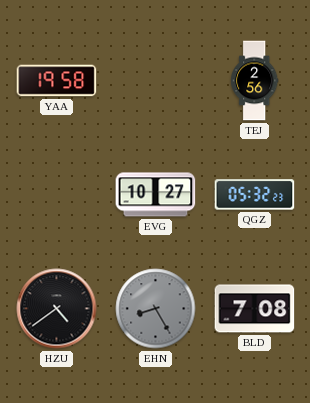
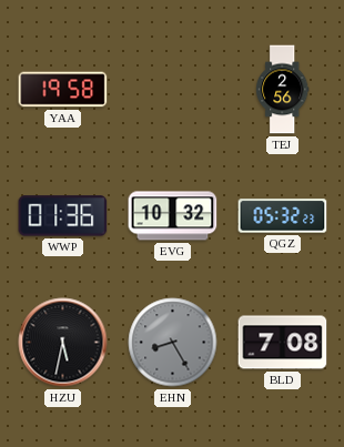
WWP: none -> 01:36 (63, 216)
EVG: 10:27 -> 10:32 (173, 216)
HZU: 4:39 -> 5:32 (63, 343)
